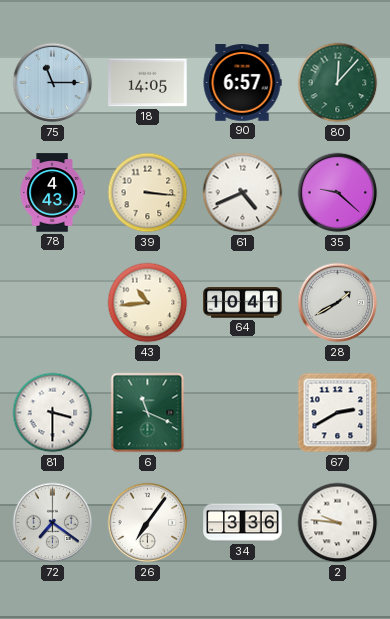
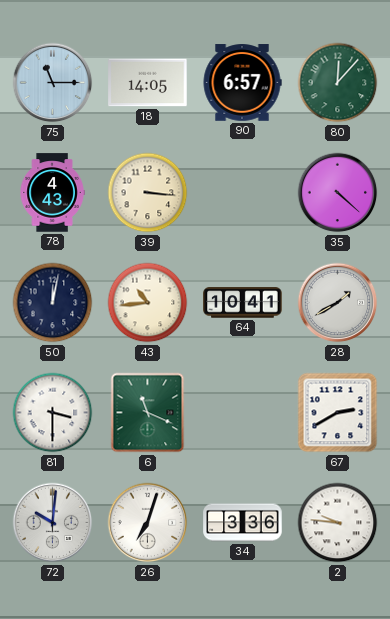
61: 4:41 -> none (243, 193)
35: 9:22 -> 4:22 (338, 193)
50: none -> 12:02 (53, 303)
72: 7:21 -> 10:01 (53, 523)
26: 7:06 -> 7:03 (148, 523)
